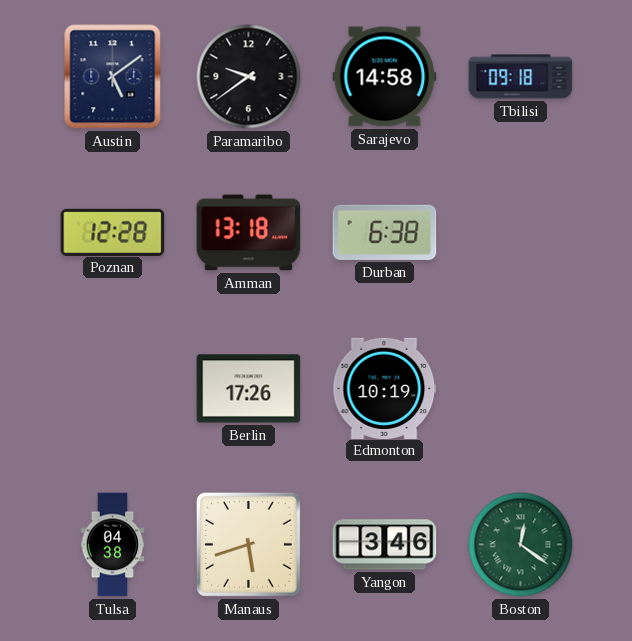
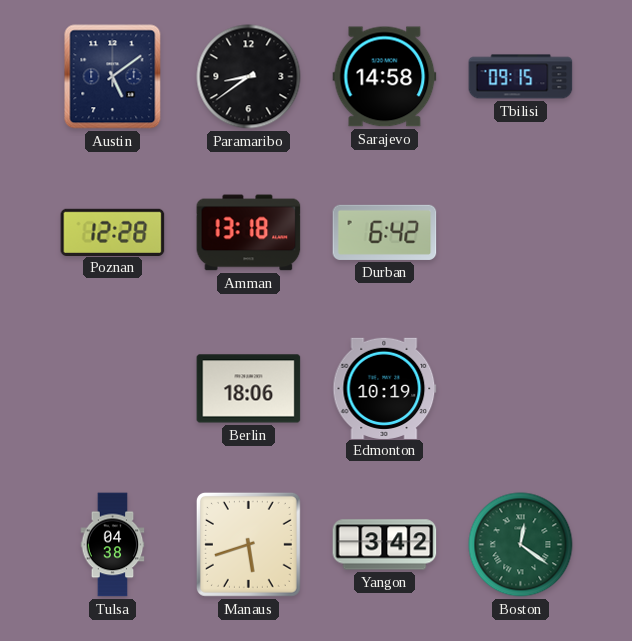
Paramaribo: 9:39 -> 8:39 (249, 77)
Tbilisi: 09:18 -> 09:15 (521, 77)
Durban: 6:38 -> 6:42 (385, 232)
Berlin: 17:26 -> 18:06 (249, 389)
Yangon: 3:46 -> 3:42 (385, 545)
